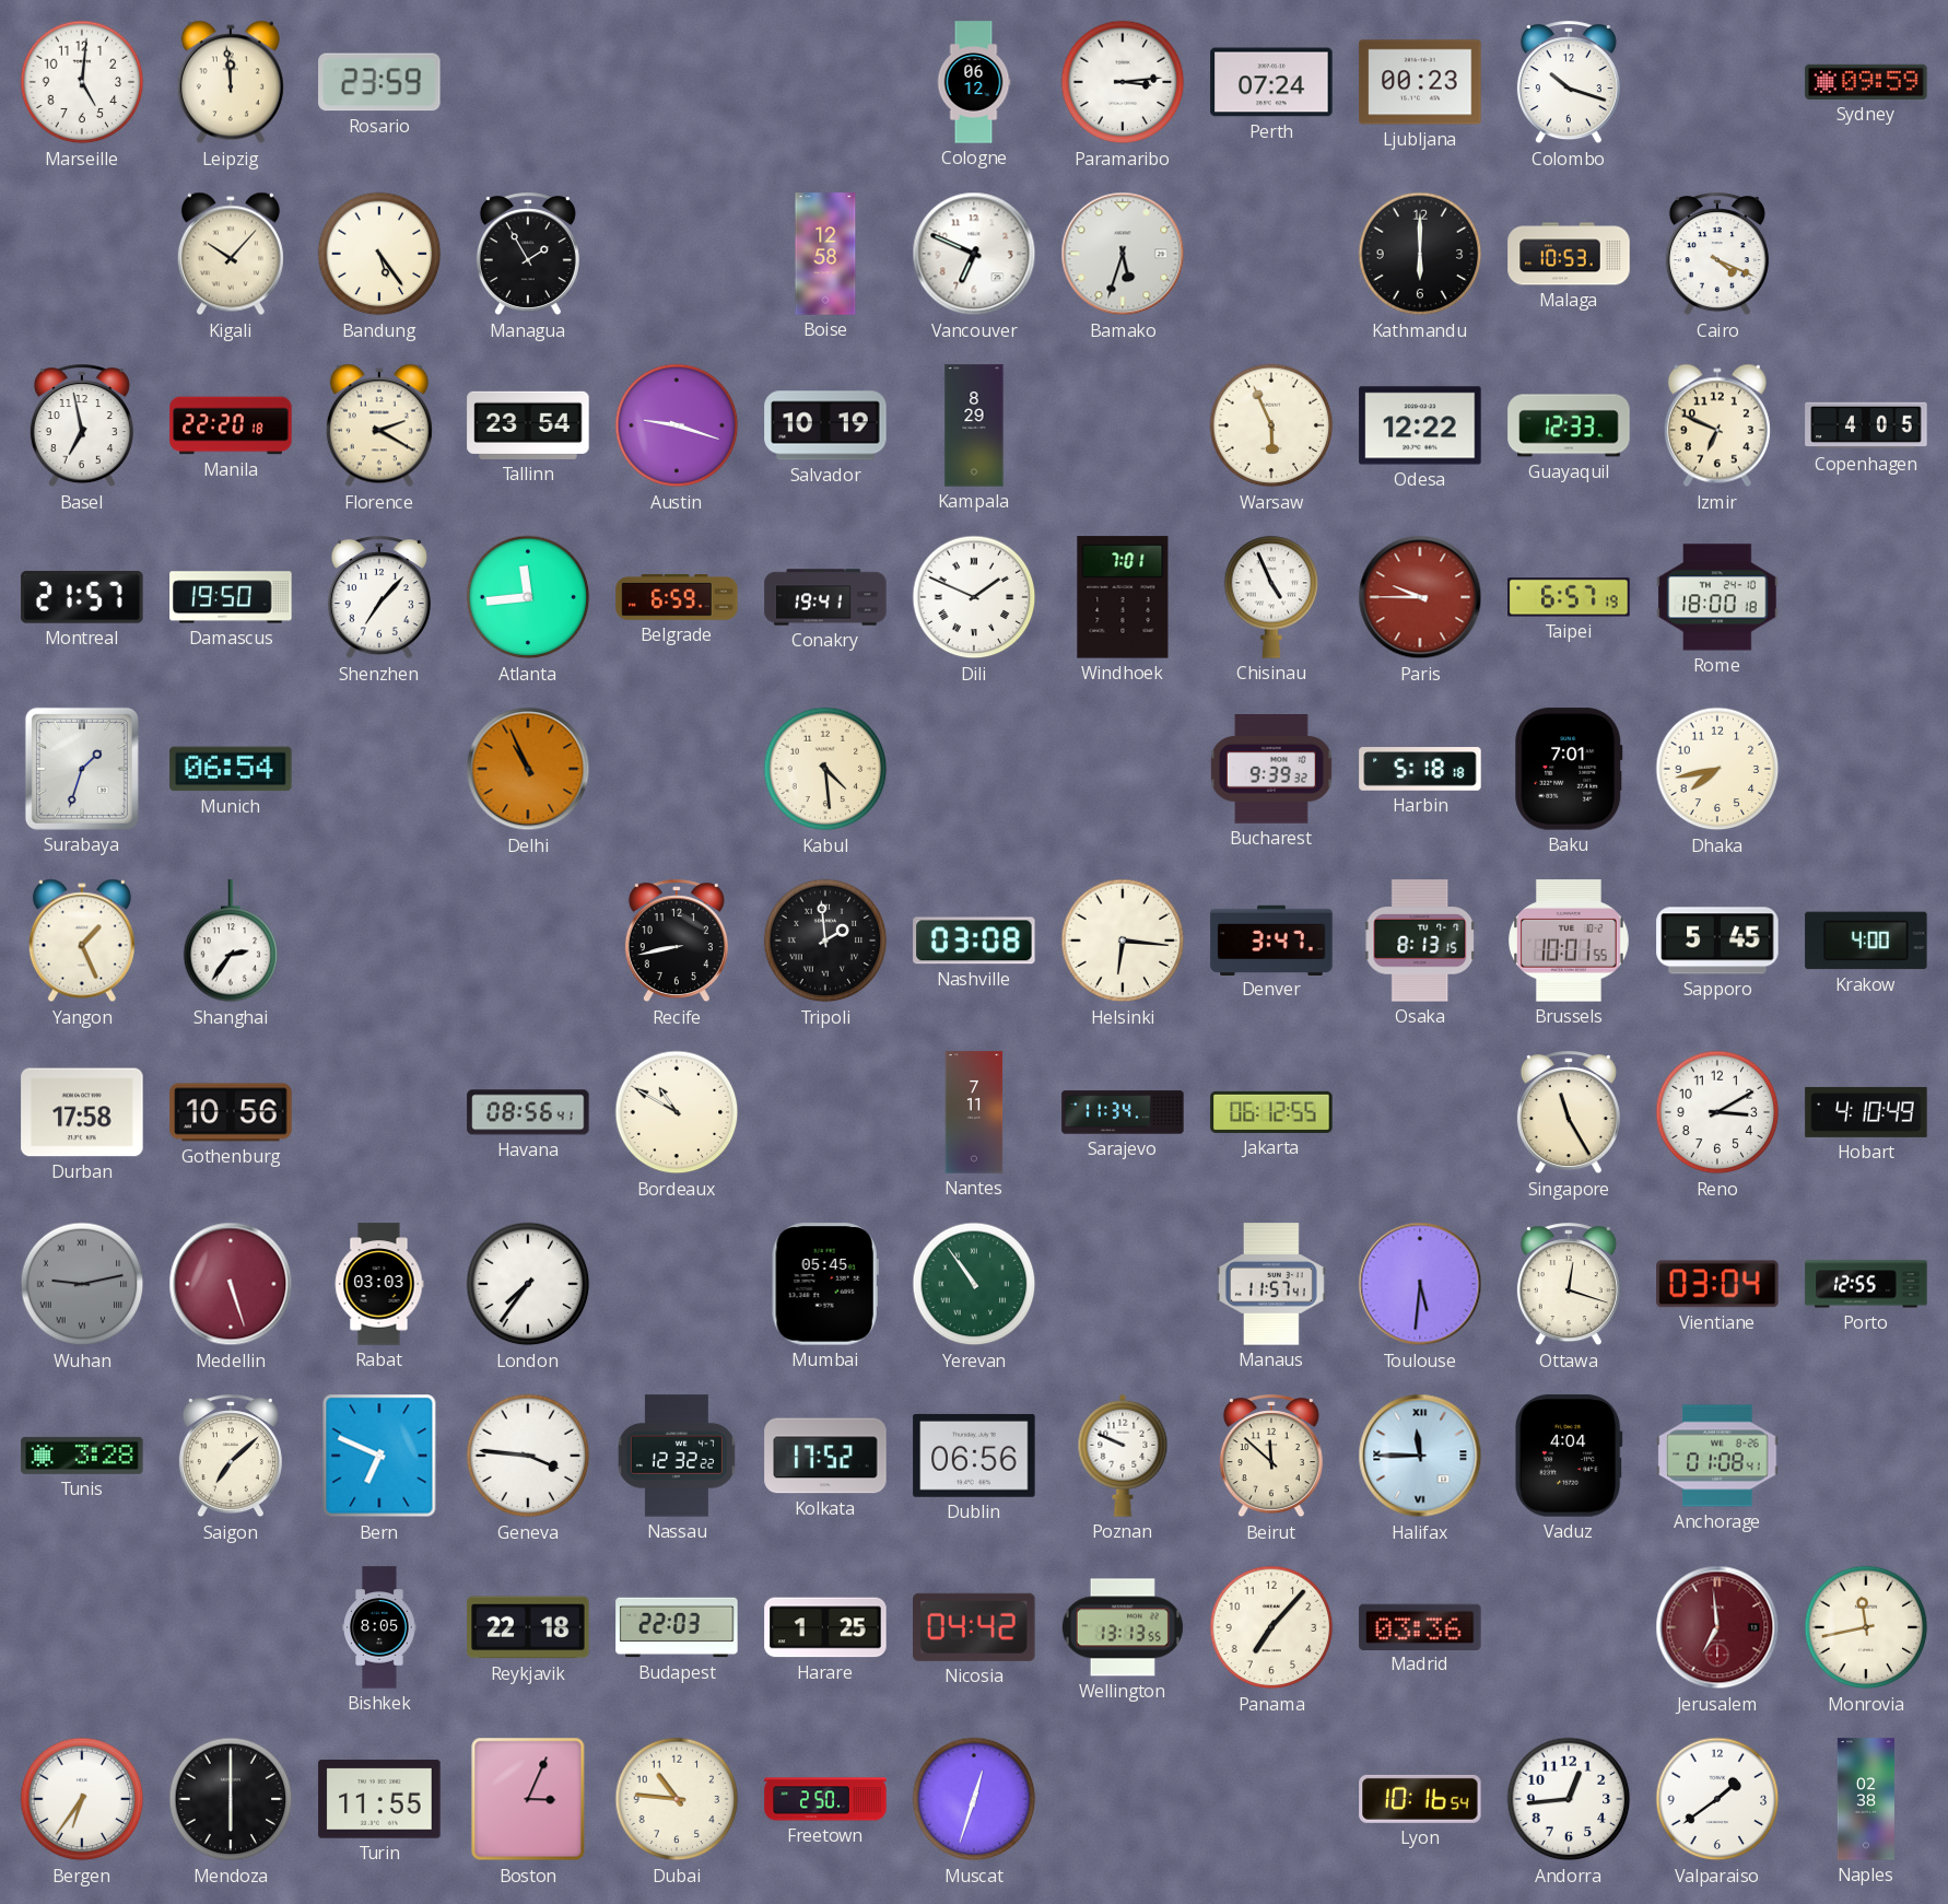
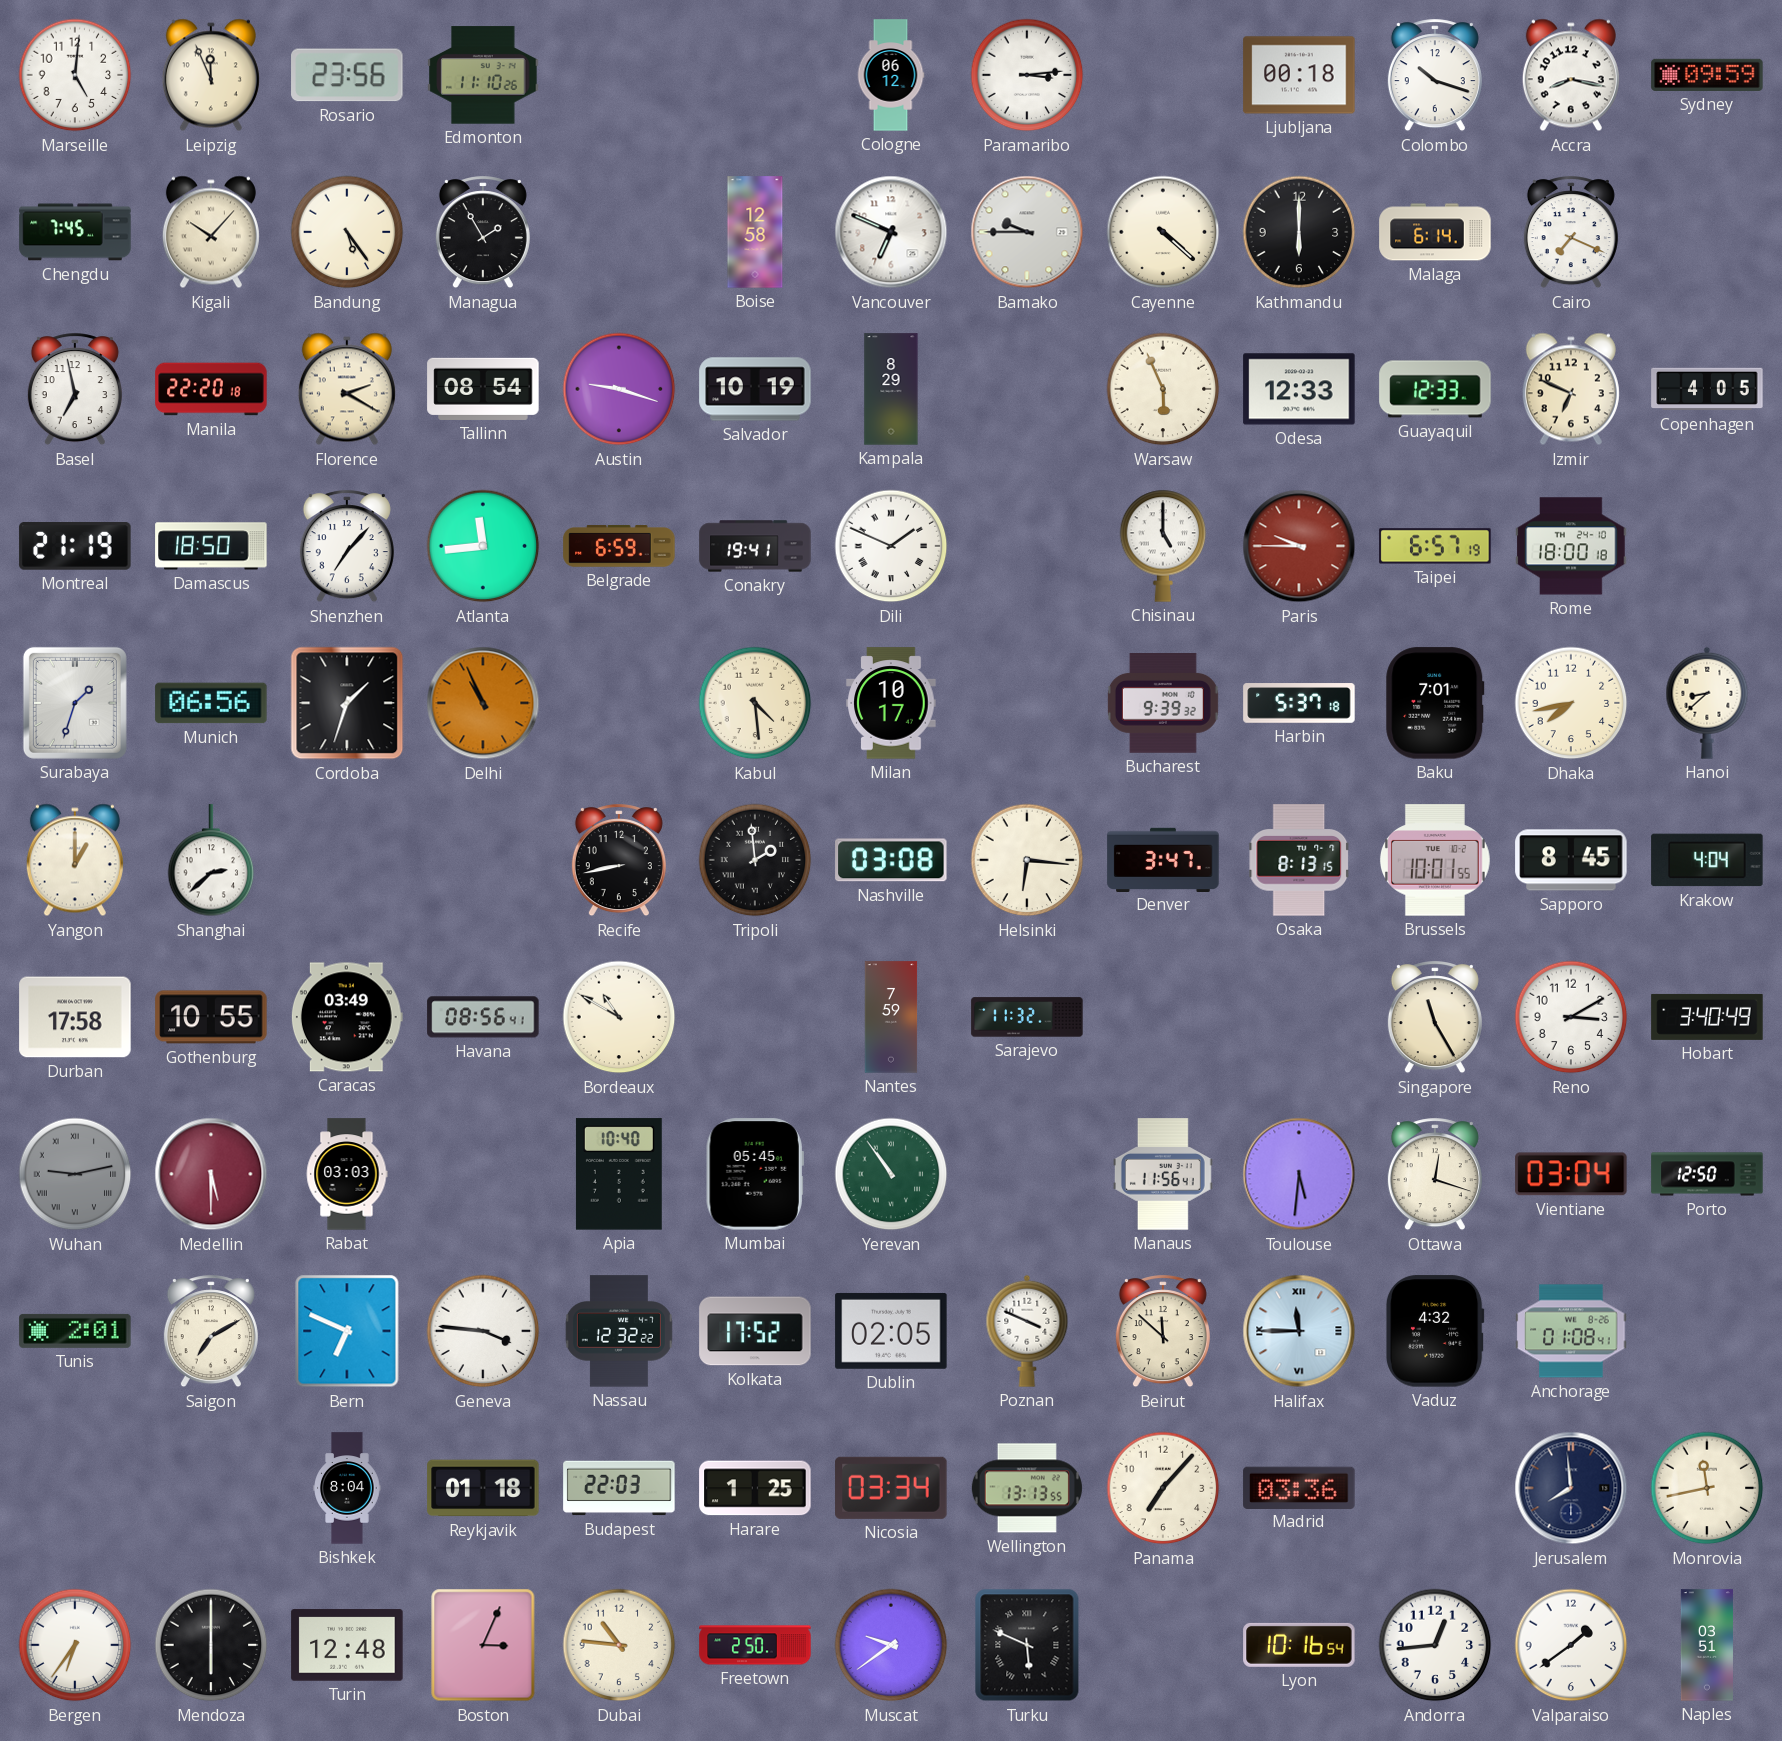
Leipzig: 11:59 -> 11:56 (211, 75)
Rosario: 23:59 -> 23:56 (347, 75)
Edmonton: none -> 11:10 (483, 75)
Perth: 07:24 -> none (1271, 82)
Ljubljana: 00:23 -> 00:18 (1299, 75)
Accra: none -> 8:17 (1571, 75)
Chengdu: none -> 7:45 (75, 232)
Bamako: 5:33 -> 9:45 (1027, 232)
Cayenne: none -> 4:22 (1163, 232)
Malaga: 10:53 -> 6:14 (1435, 232)
Cairo: 4:19 -> 7:19 (1571, 233)
Tallinn: 23:54 -> 08:54 (483, 389)
Odesa: 12:22 -> 12:33 (1299, 389)
Montreal: 21:57 -> 21:19 (75, 547)
Damascus: 19:50 -> 18:50 (211, 546)
Windhoek: 7:01 -> none (1123, 597)
Chisinau: 4:56 -> 5:00 (1163, 546)
Munich: 06:54 -> 06:56 (211, 703)
Cordoba: none -> 1:33 (347, 703)
Milan: none -> 10:17 (891, 703)
Harbin: 5:18 -> 5:37 (1299, 703)
Hanoi: none -> 8:38 (1707, 703)
Yangon: 1:26 -> 1:00 (75, 860)
Shanghai: 2:36 -> 2:38 (211, 861)
Sapporo: 5:45 -> 8:45 (1571, 860)
Krakow: 4:00 -> 4:04 (1707, 860)
Gothenburg: 10:56 -> 10:55 (211, 1017)
Caracas: none -> 03:49 (347, 1017)
Nantes: 7:11 -> 7:59 (891, 1017)
Sarajevo: 11:34 -> 11:32 (1027, 1017)
Jakarta: 06:12 -> none (1271, 1112)
Hobart: 4:10 -> 3:40 (1707, 1017)
Medellin: 5:27 -> 5:30 (211, 1174)
London: 7:36 -> none (528, 1284)
Apia: none -> 10:40 (619, 1174)
Manaus: 11:57 -> 11:56 (1163, 1174)
Porto: 12:55 -> 12:50 (1707, 1174)
Tunis: 3:28 -> 2:01 (75, 1331)
Saigon: 7:08 -> 7:10 (211, 1332)
Dublin: 06:56 -> 02:05 (891, 1331)
Poznan: 9:49 -> 3:49 (1027, 1331)
Vaduz: 4:04 -> 4:32 (1435, 1331)
Bishkek: 8:05 -> 8:04 (347, 1488)
Reykjavik: 22:18 -> 01:18 (483, 1488)
Nicosia: 04:42 -> 03:34 (891, 1488)
Jerusalem: 6:59 -> 7:59 (1571, 1488)
Jerusalem dial: burgundy -> navy (1571, 1488)
Turin: 11:55 -> 12:48 (347, 1645)
Muscat: 12:33 -> 9:39 (891, 1645)
Turku: none -> 5:49 (1027, 1645)
Naples: 02:38 -> 03:51 (1707, 1645)
